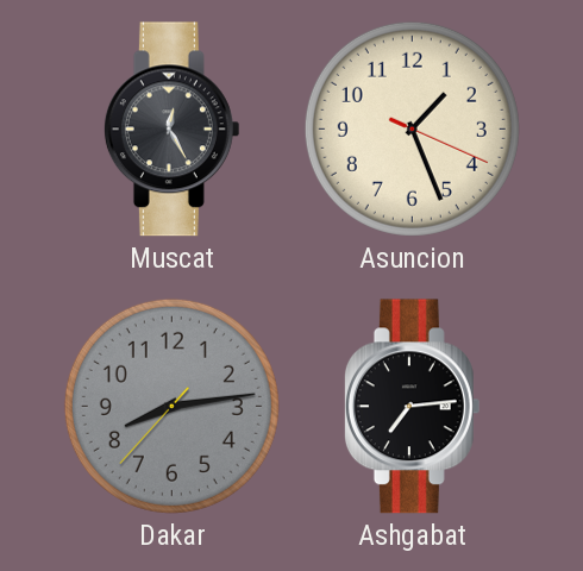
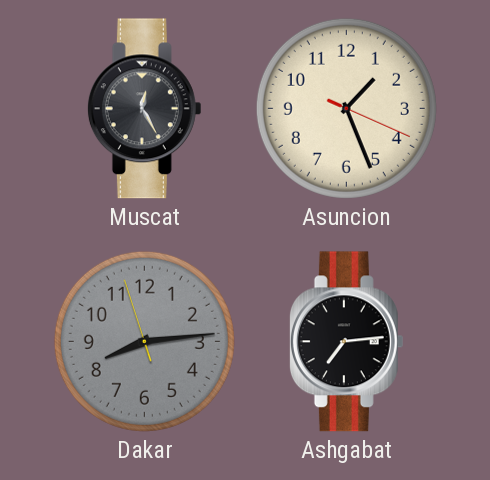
Dakar: 8:13:37 -> 8:13:57 (144, 341)
